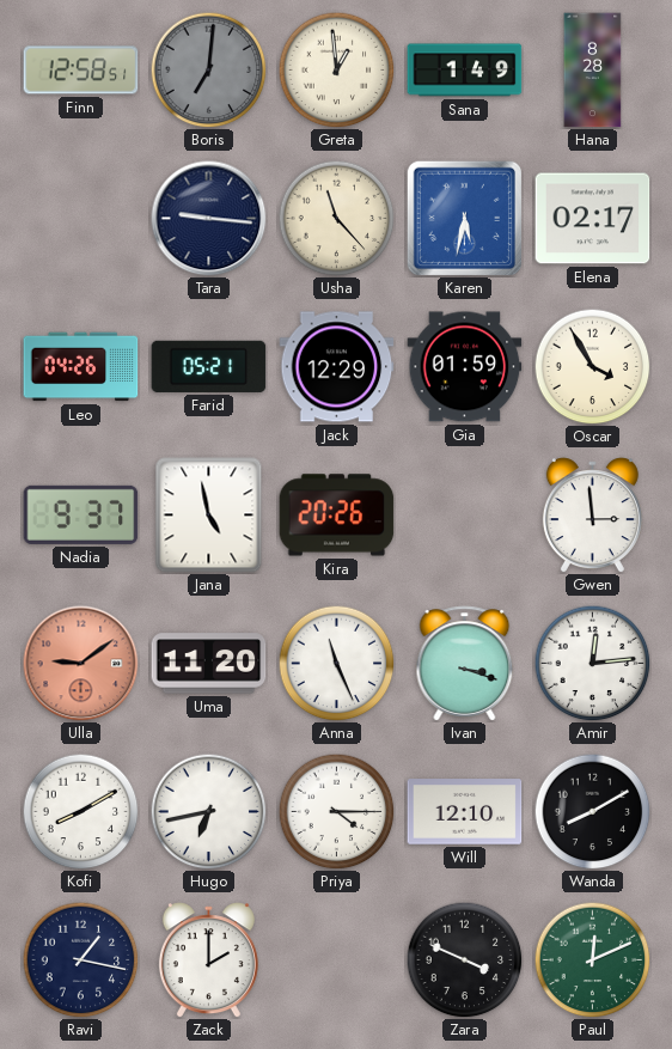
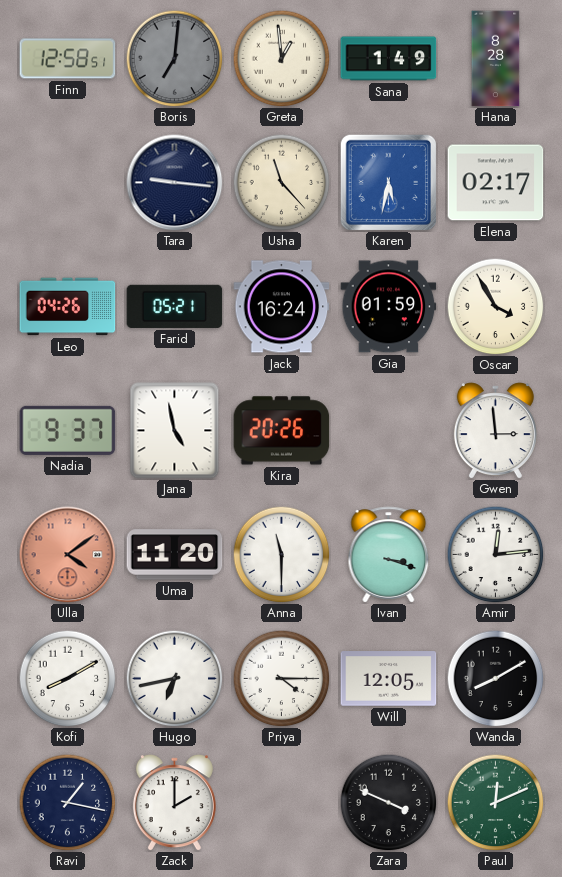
Jack: 12:29 -> 16:24 (282, 307)
Ulla: 9:09 -> 4:09 (68, 555)
Anna: 11:26 -> 11:30 (281, 554)
Will: 12:10 -> 12:05 (389, 679)
